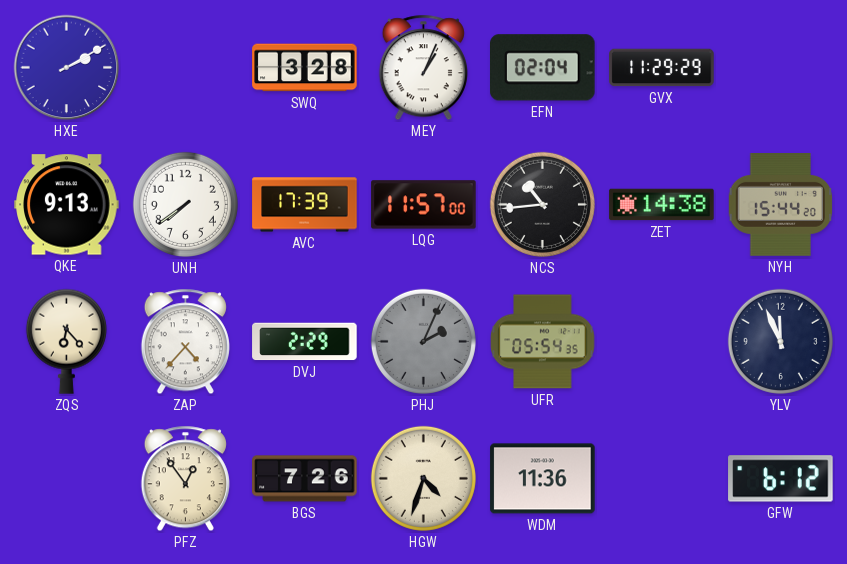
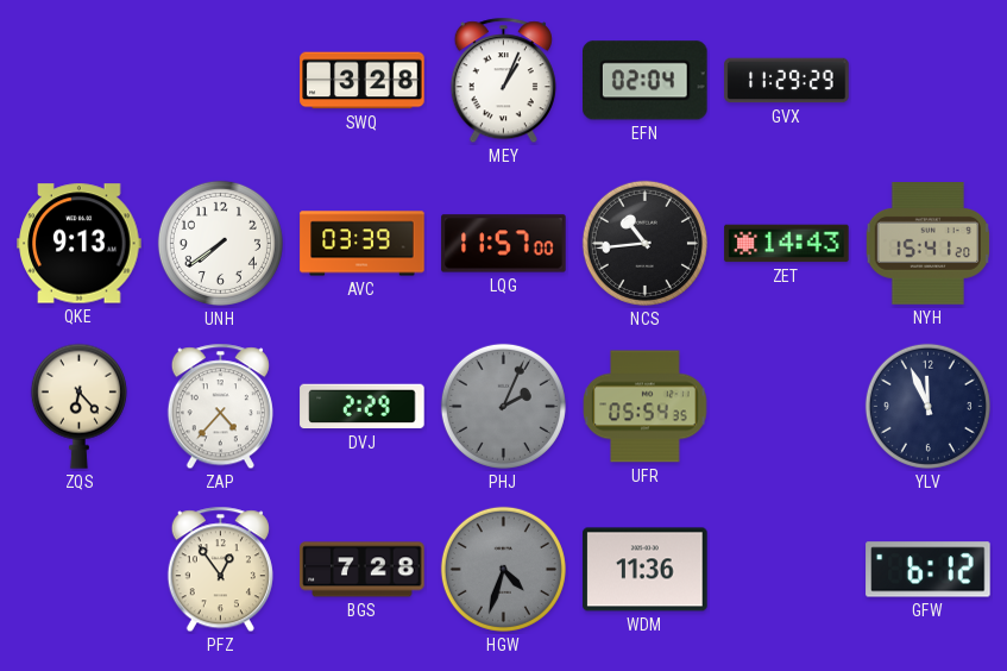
HXE: 2:10 -> none (67, 68)
AVC: 17:39 -> 03:39 (363, 244)
ZET: 14:38 -> 14:43 (787, 244)
NYH: 15:44 -> 15:41 (927, 244)
BGS: 7:26 -> 7:28 (363, 570)
HGW dial: cream -> grey (503, 569)
